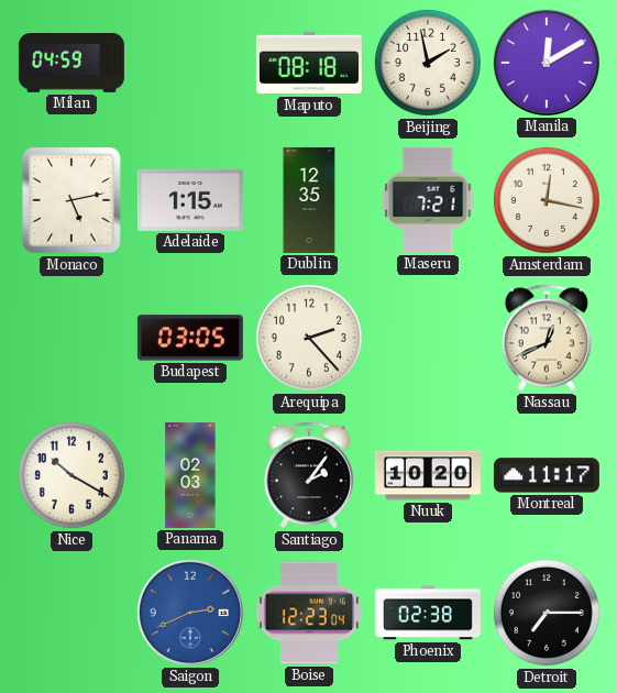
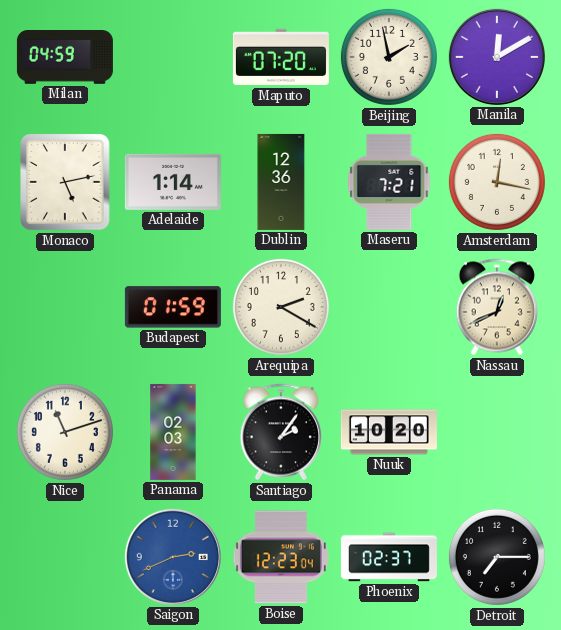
Maputo: 08:18 -> 07:20 (281, 57)
Adelaide: 1:15 -> 1:14 (173, 182)
Dublin: 12:35 -> 12:36 (281, 182)
Budapest: 03:05 -> 01:59 (173, 307)
Arequipa: 2:23 -> 2:20 (281, 307)
Nice: 10:20 -> 11:12 (65, 432)
Montreal: 11:17 -> none (547, 475)
Phoenix: 02:38 -> 02:37 (389, 557)
